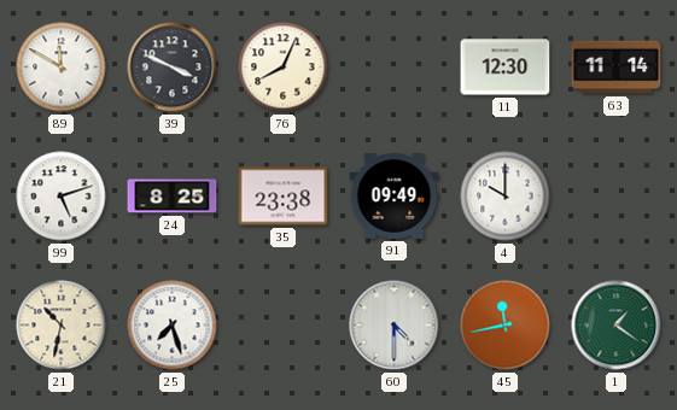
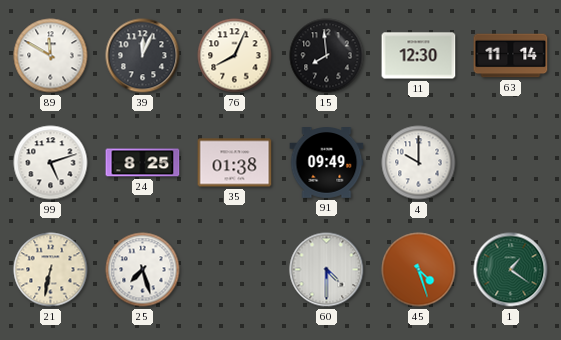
39: 3:49 -> 12:04 (143, 56)
15: none -> 7:59 (327, 56)
35: 23:38 -> 01:38 (235, 163)
21: 10:32 -> 6:32 (51, 270)
45: 11:43 -> 4:27 (419, 270)
